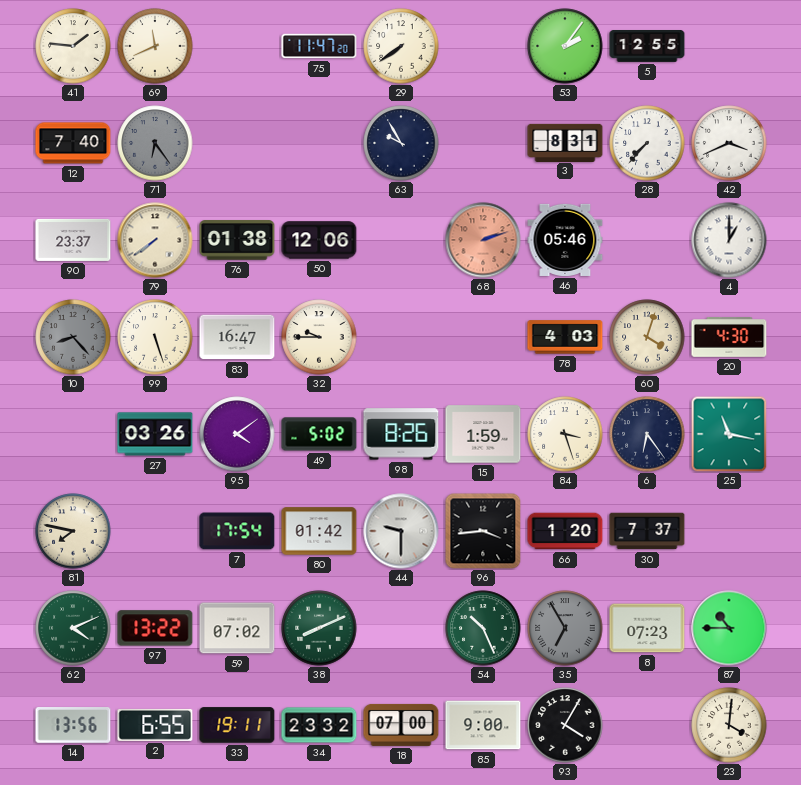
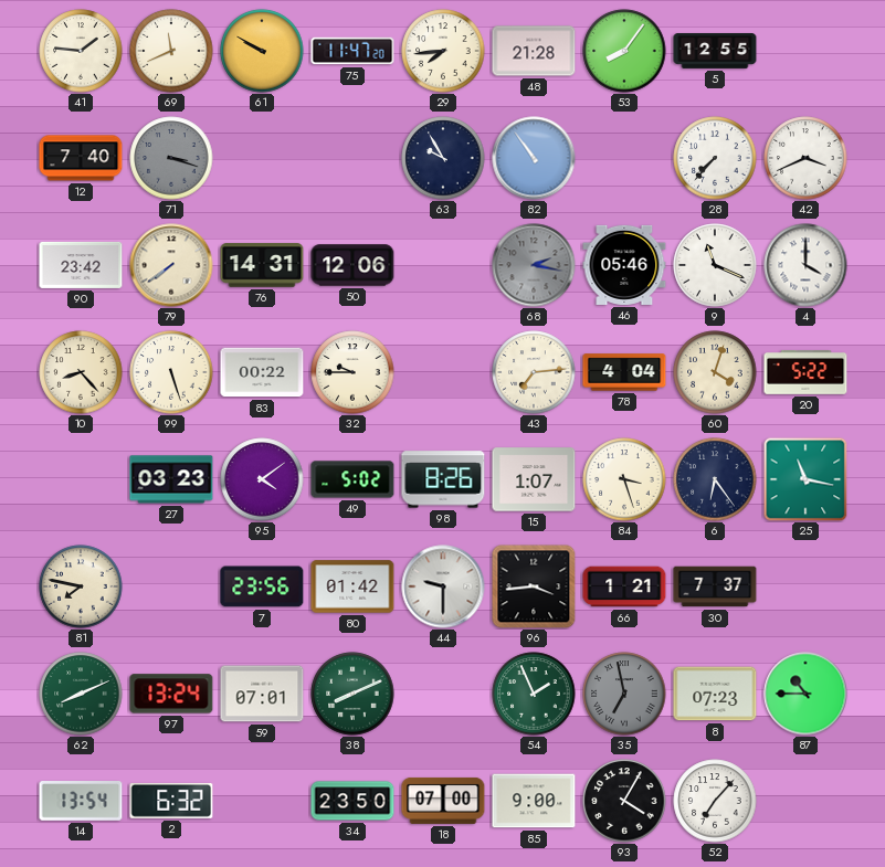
61: none -> 9:50 (262, 51)
29: 7:39 -> 7:44 (443, 51)
48: none -> 21:28 (534, 51)
53: 2:06 -> 8:06 (624, 51)
71: 6:24 -> 3:18 (171, 158)
82: none -> 10:54 (534, 158)
3: 8:31 -> none (565, 142)
90: 23:37 -> 23:42 (81, 265)
76: 01:38 -> 14:31 (262, 265)
68: 2:12 -> 2:17 (534, 265)
68 dial: salmon -> grey (534, 265)
9: none -> 11:19 (715, 265)
4: 1:00 -> 4:00 (805, 265)
10 dial: grey -> cream (81, 372)
83: 16:47 -> 00:22 (262, 372)
43: none -> 7:14 (534, 372)
78: 4:03 -> 4:04 (624, 372)
20: 4:30 -> 5:22 (805, 373)
27: 03:26 -> 03:23 (171, 479)
15: 1:59 -> 1:07 (534, 479)
7: 17:54 -> 23:56 (262, 586)
66: 1:20 -> 1:21 (624, 586)
62: 4:11 -> 8:11 (81, 694)
97: 13:22 -> 13:24 (171, 694)
59: 07:02 -> 07:01 (262, 694)
54: 10:26 -> 1:56 (534, 694)
35: 6:55 -> 6:58 (624, 694)
14: 13:56 -> 13:54 (81, 802)
2: 6:55 -> 6:32 (171, 801)
33: 19:11 -> none (237, 725)
34: 23:32 -> 23:50 (352, 801)
52: none -> 7:07 (715, 801)
23: 4:01 -> none (729, 725)
